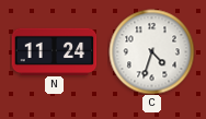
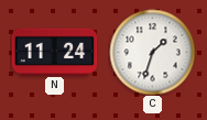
C: 4:33 -> 1:33 (152, 52)
